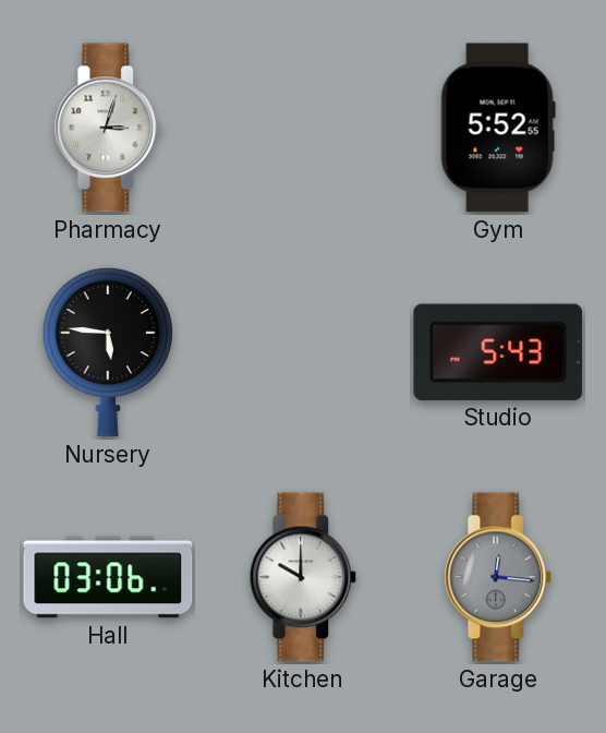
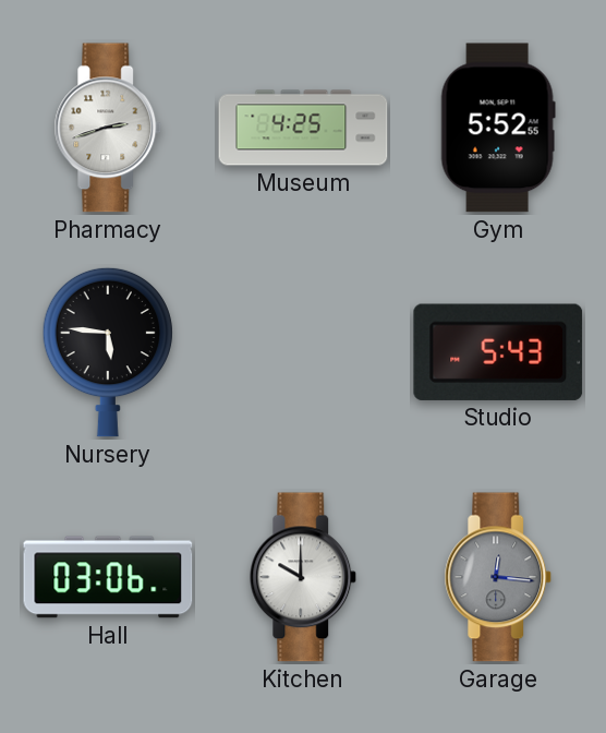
Pharmacy: 3:03 -> 2:42 (108, 128)
Museum: none -> 4:25 (303, 128)
